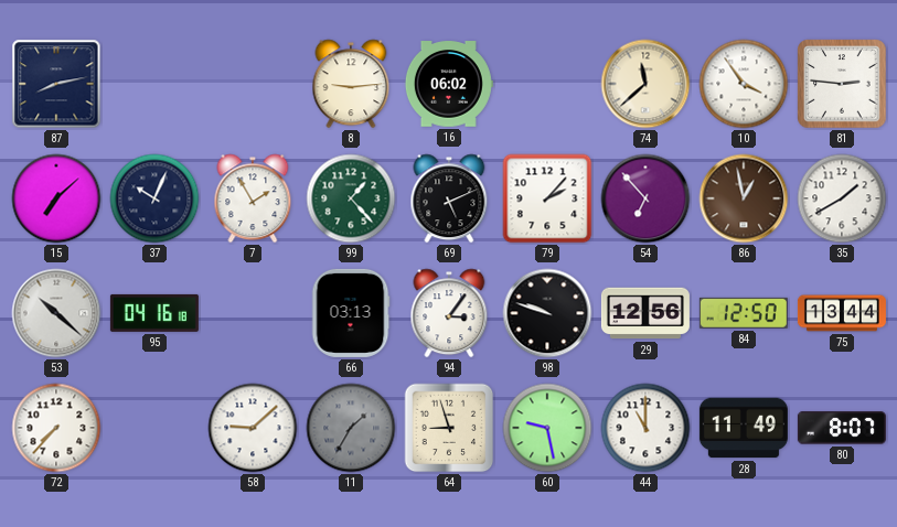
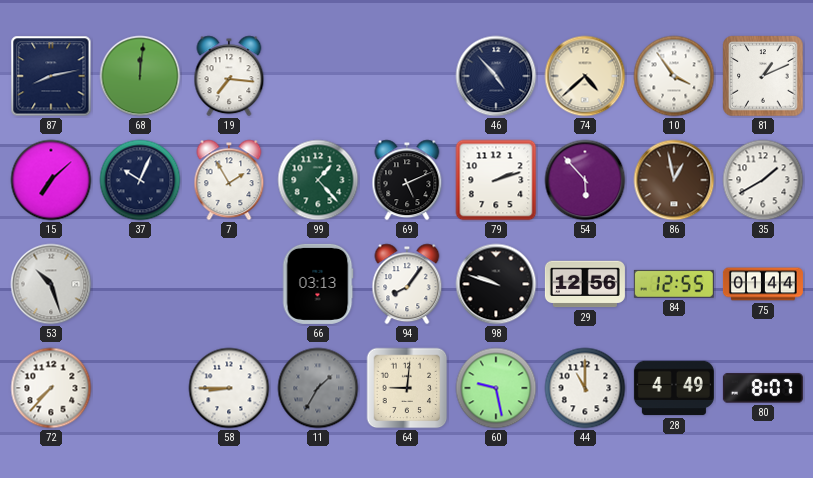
68: none -> 12:01 (140, 76)
19: none -> 7:16 (229, 76)
8: 9:14 -> none (351, 84)
16: 06:02 -> none (449, 84)
46: none -> 4:53 (496, 76)
74: 11:38 -> 4:38 (585, 76)
81: 2:46 -> 1:11 (763, 76)
79: 2:07 -> 2:12 (496, 180)
54: 6:53 -> 5:53 (585, 180)
53: 10:22 -> 10:27 (51, 284)
95: 04:16 -> none (154, 313)
94: 3:06 -> 8:06 (407, 284)
84: 12:50 -> 12:55 (674, 284)
75: 13:44 -> 01:44 (763, 284)
58: 9:08 -> 8:45 (229, 388)
64: 8:57 -> 9:01 (407, 388)
28: 11:49 -> 4:49 (674, 388)
